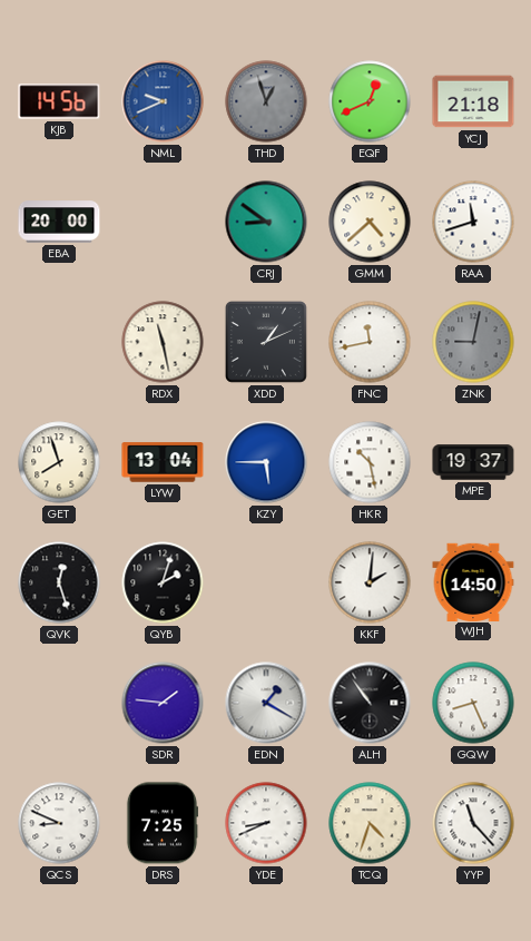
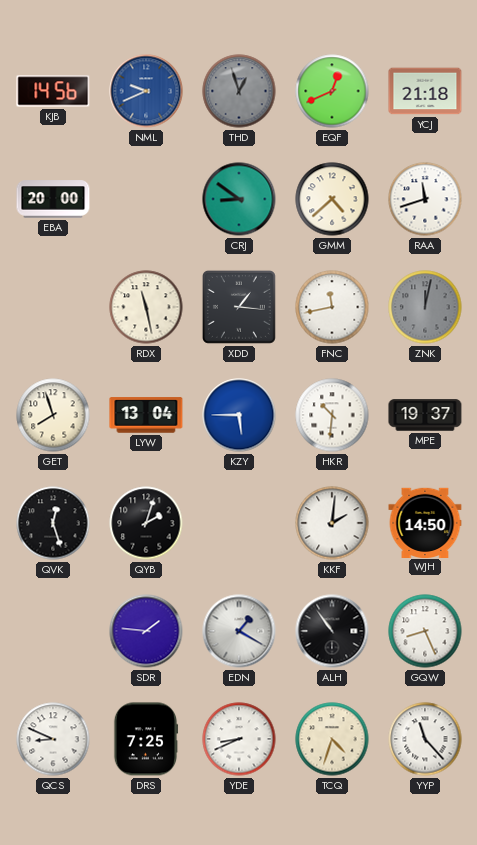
XDD: 1:11 -> 1:16 (239, 307)
ZNK: 9:02 -> 12:02 (425, 307)
HKR: 10:28 -> 10:31 (332, 415)
